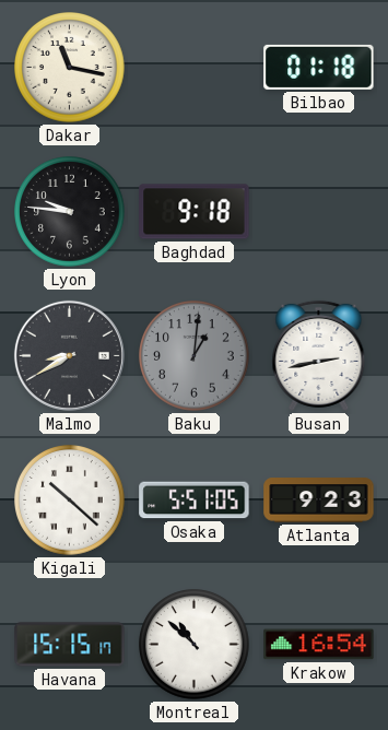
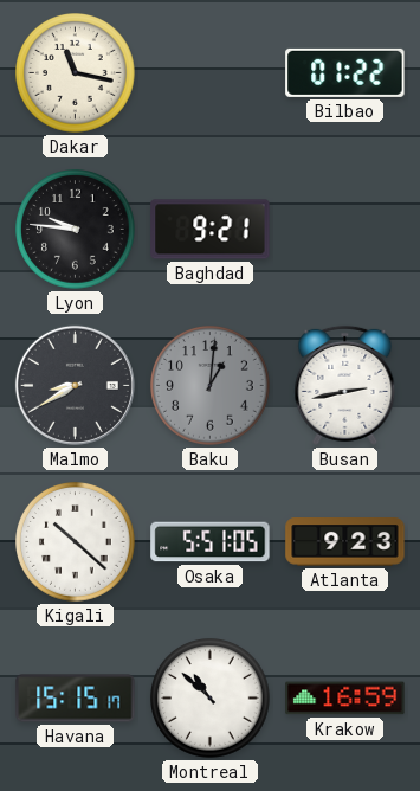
Bilbao: 01:18 -> 01:22 (345, 72)
Baghdad: 9:18 -> 9:21 (211, 230)
Krakow: 16:54 -> 16:59 (345, 699)
